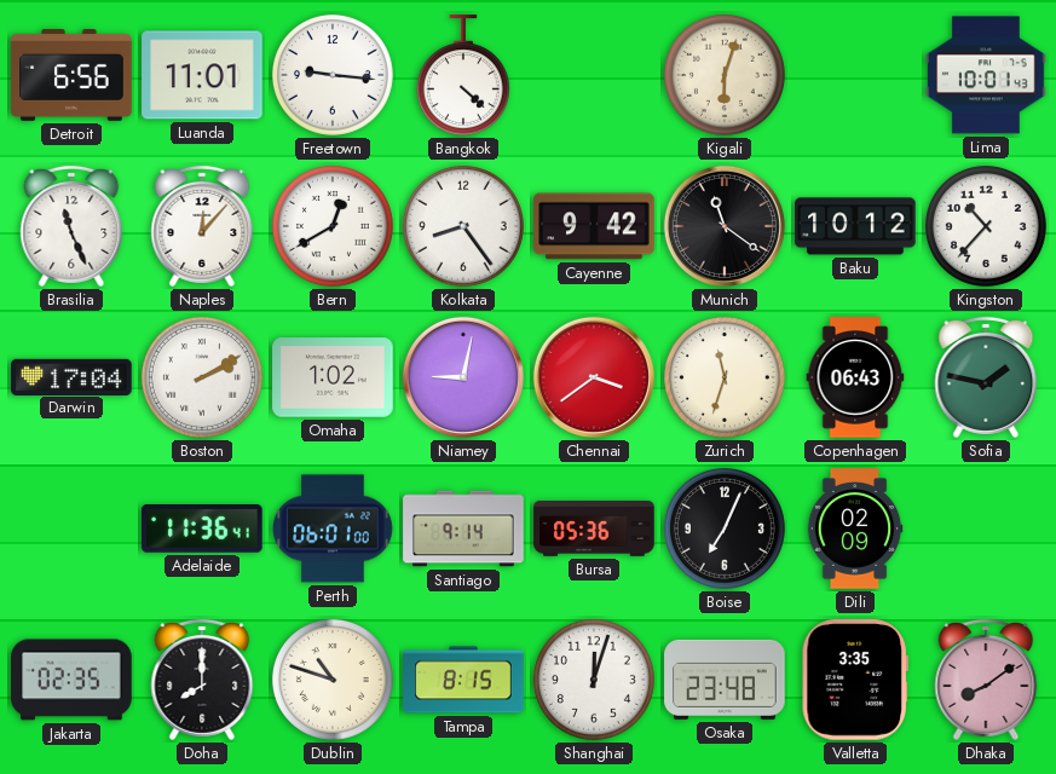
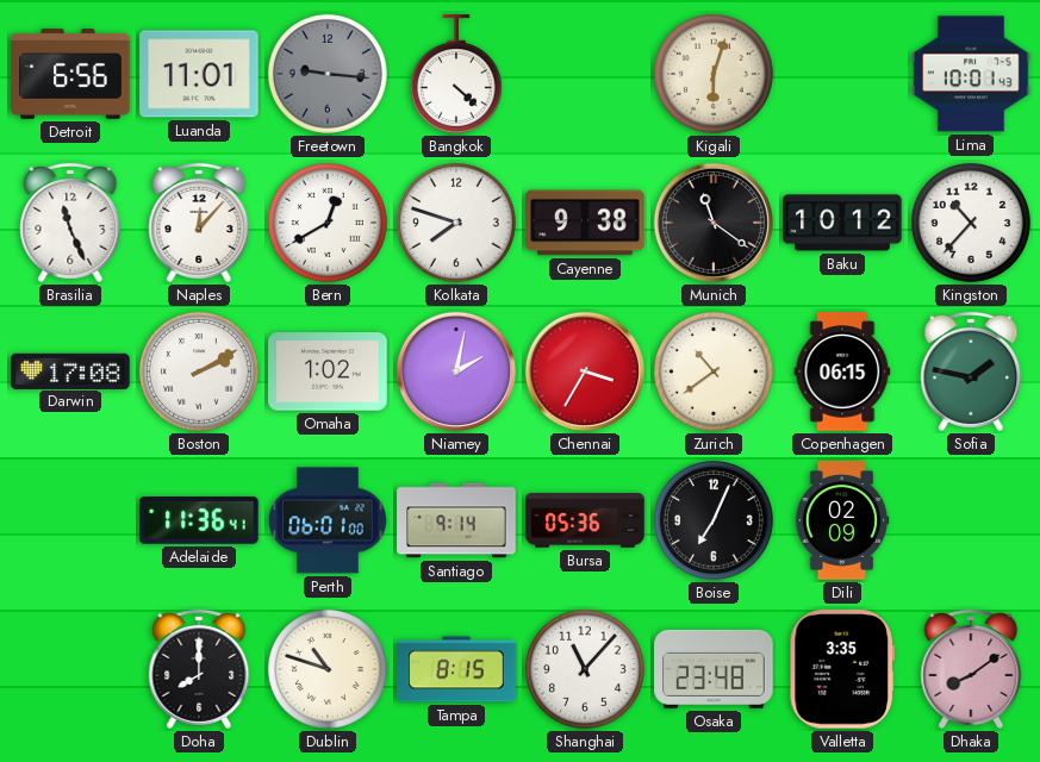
Freetown dial: white -> grey (328, 74)
Kolkata: 8:24 -> 7:48 (456, 223)
Cayenne: 9:42 -> 9:38 (585, 223)
Darwin: 17:04 -> 17:08 (70, 370)
Niamey: 9:02 -> 2:02 (456, 371)
Chennai: 3:39 -> 3:35 (585, 371)
Zurich: 11:33 -> 10:39 (714, 371)
Copenhagen: 06:43 -> 06:15 (842, 371)
Jakarta: 02:35 -> none (71, 680)
Shanghai: 12:03 -> 11:07 (585, 669)
